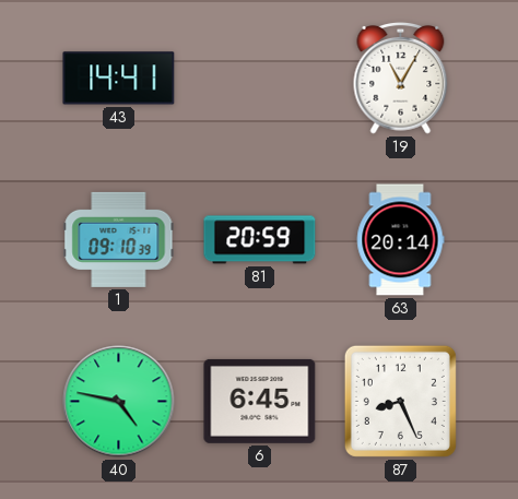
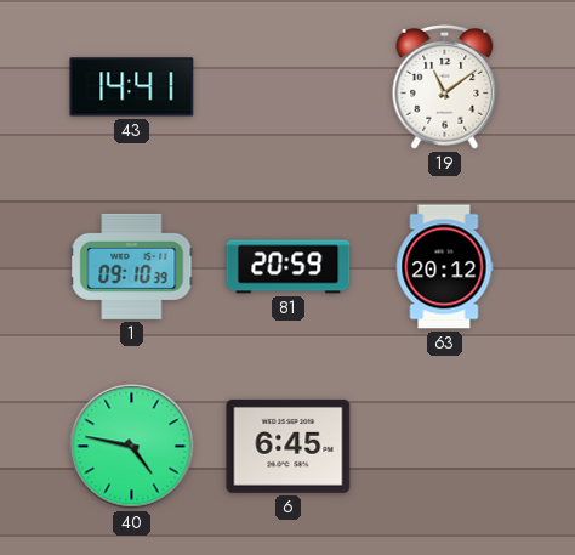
19: 11:05 -> 11:09 (445, 86)
63: 20:14 -> 20:12 (444, 267)
87: 8:26 -> none (400, 401)
